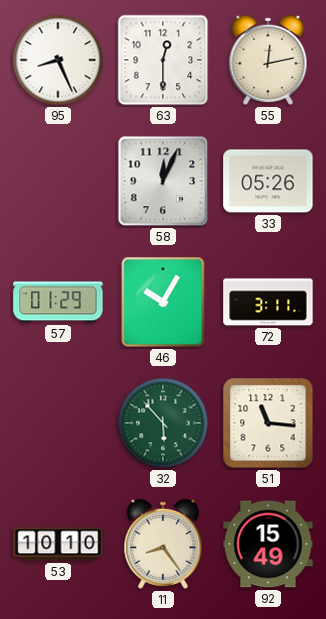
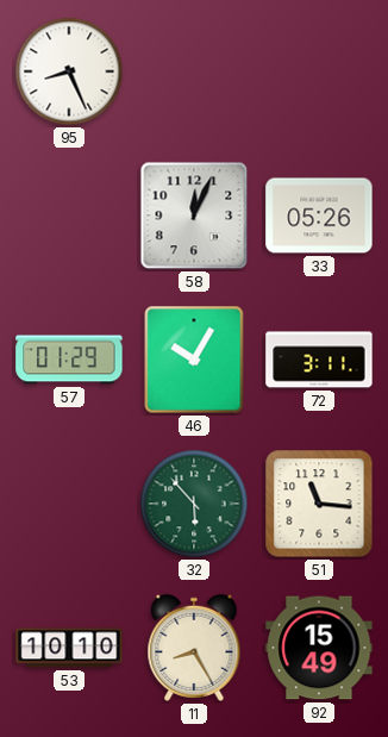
63: 12:30 -> none (163, 60)
55: 12:13 -> none (268, 60)
11: 8:24 -> 8:25 (194, 648)
